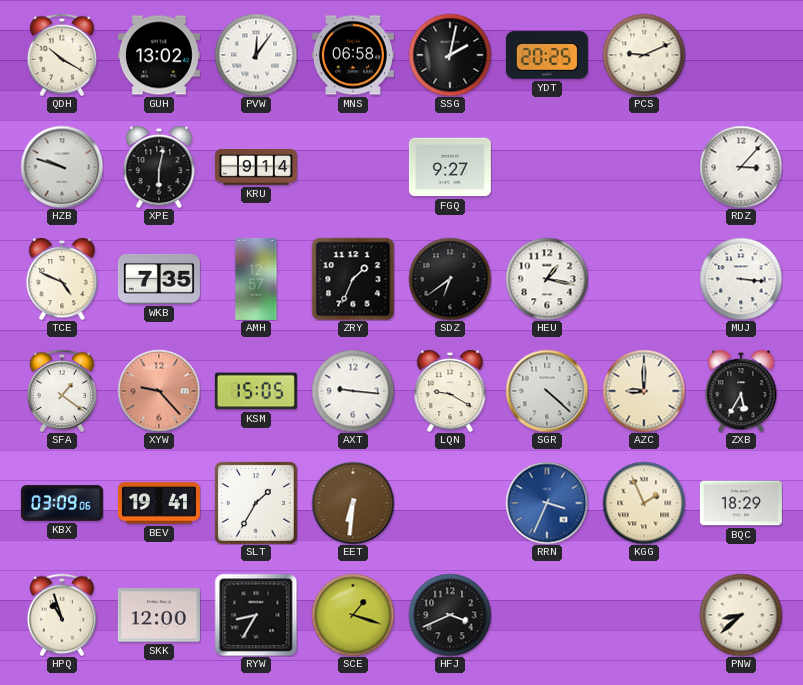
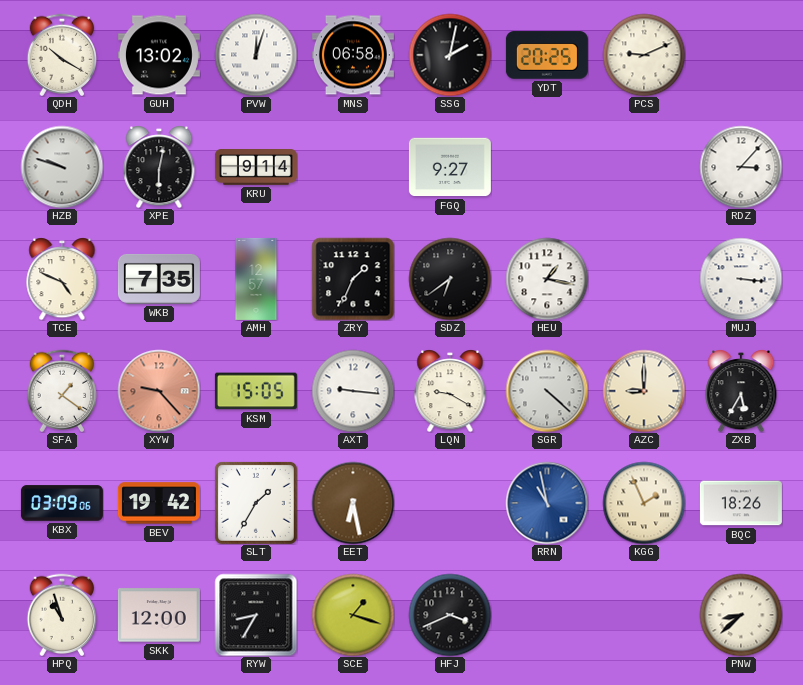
PVW: 12:06 -> 12:03 (256, 55)
BEV: 19:41 -> 19:42 (159, 503)
EET: 6:31 -> 6:28 (353, 503)
RRN: 3:34 -> 10:58 (547, 503)
BQC: 18:29 -> 18:26 (741, 503)
